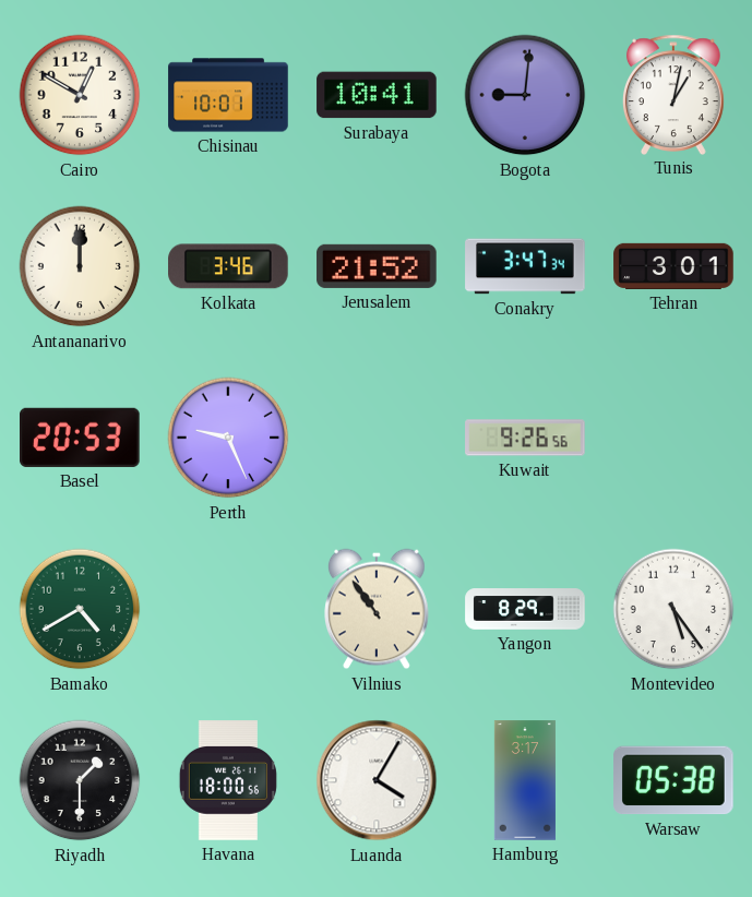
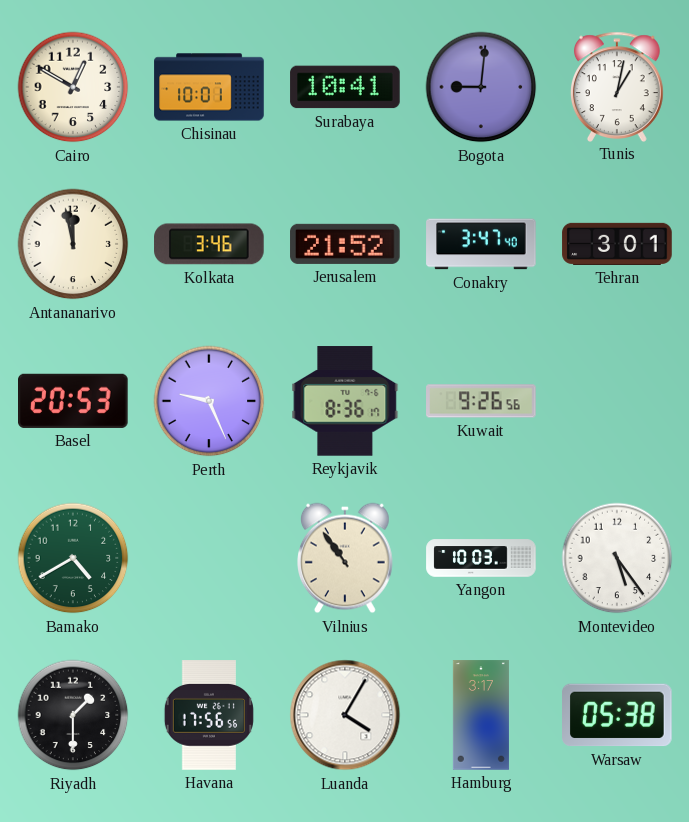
Antananarivo: 12:00 -> 11:58 (73, 244)
Conakry: 3:47:34 -> 3:47:40 (481, 244)
Reykjavik: none -> 8:36 (345, 401)
Yangon: 8:29 -> 10:03 (481, 558)
Havana: 18:00 -> 17:56 (209, 715)
